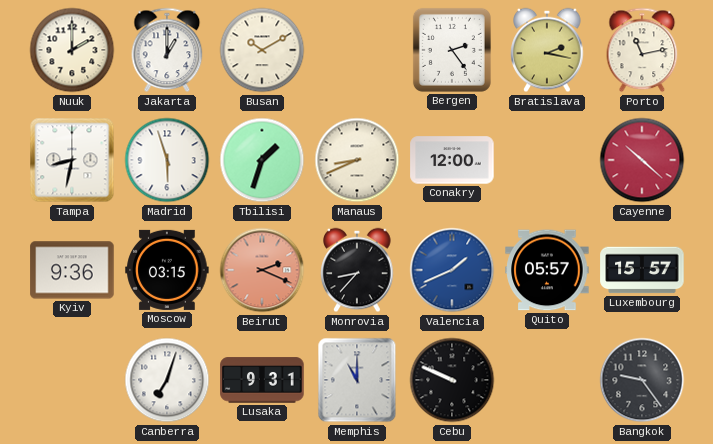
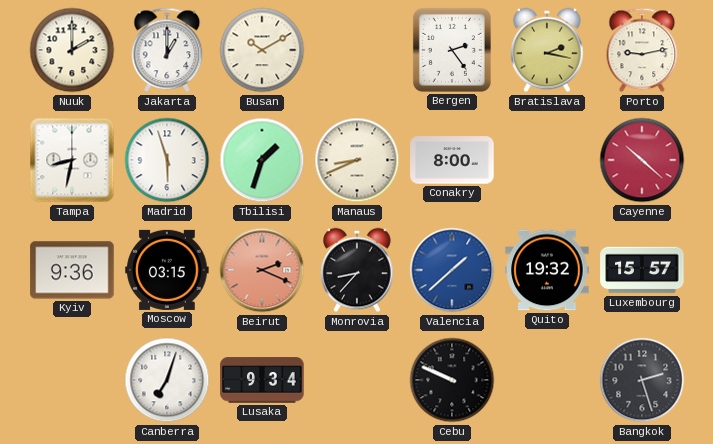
Porto: 11:13 -> 9:13 (642, 50)
Conakry: 12:00 -> 8:00 (452, 160)
Valencia: 1:41 -> 1:38 (452, 270)
Quito: 05:57 -> 19:32 (547, 270)
Lusaka: 9:31 -> 9:34 (262, 380)
Memphis: 11:00 -> none (357, 380)
Bangkok: 9:24 -> 2:27 (642, 380)
